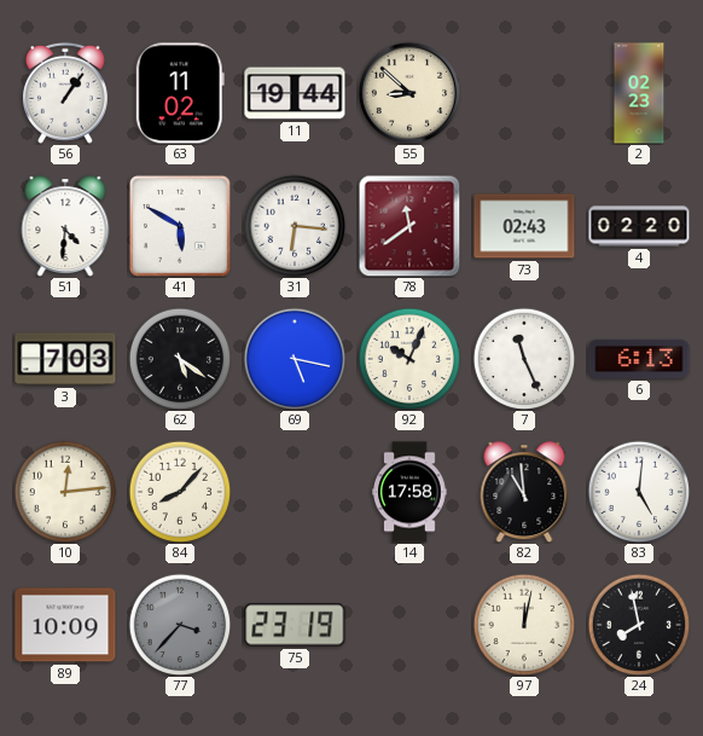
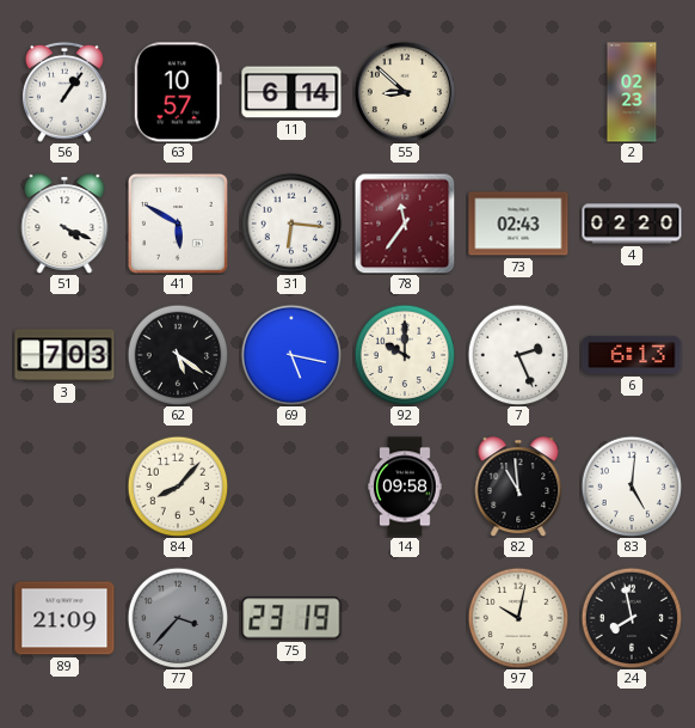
63: 11:02 -> 10:57 (178, 92)
11: 19:44 -> 6:14 (291, 92)
51: 4:31 -> 4:19 (64, 224)
78: 11:39 -> 11:36 (405, 224)
92: 10:04 -> 10:00 (405, 355)
7: 11:26 -> 2:26 (518, 355)
10: 12:14 -> none (65, 492)
14: 17:58 -> 09:58 (406, 487)
89: 10:09 -> 21:09 (64, 618)
97: 12:02 -> 10:02 (518, 618)
